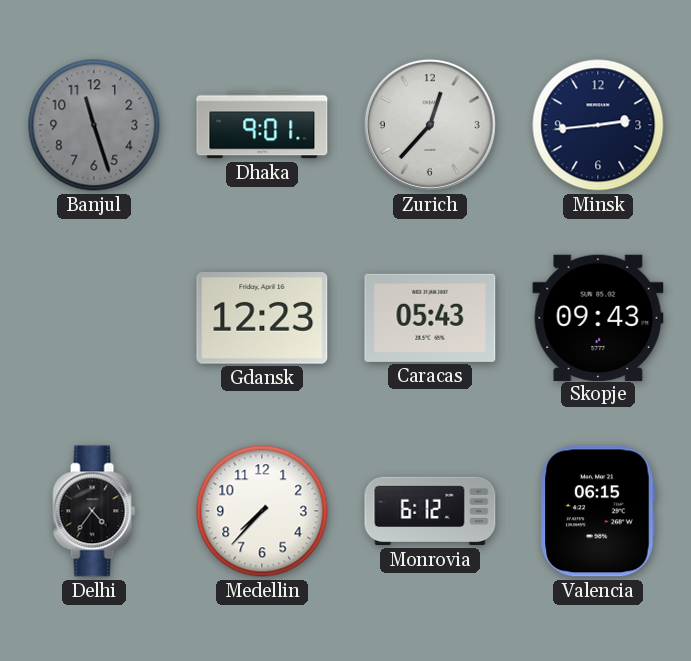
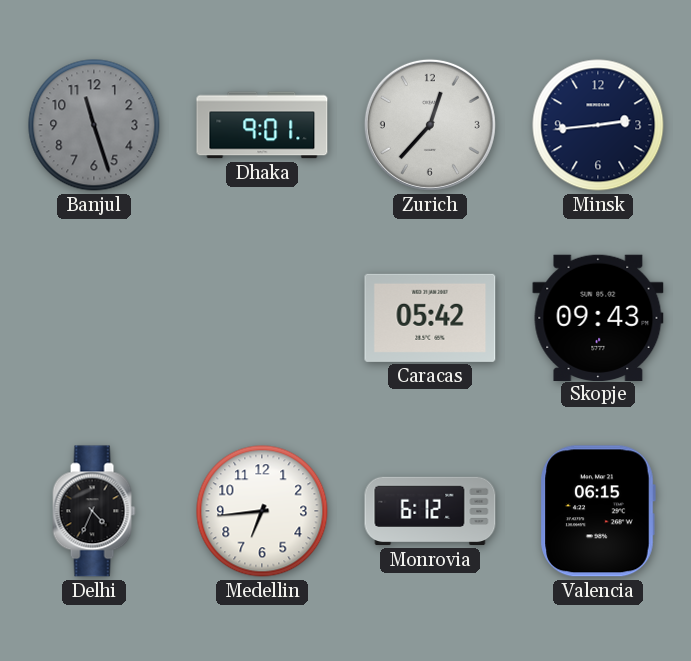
Gdansk: 12:23 -> none (262, 318)
Caracas: 05:43 -> 05:42 (430, 318)
Delhi: 4:36 -> 4:34 (94, 511)
Medellin: 7:37 -> 6:44 (262, 511)
